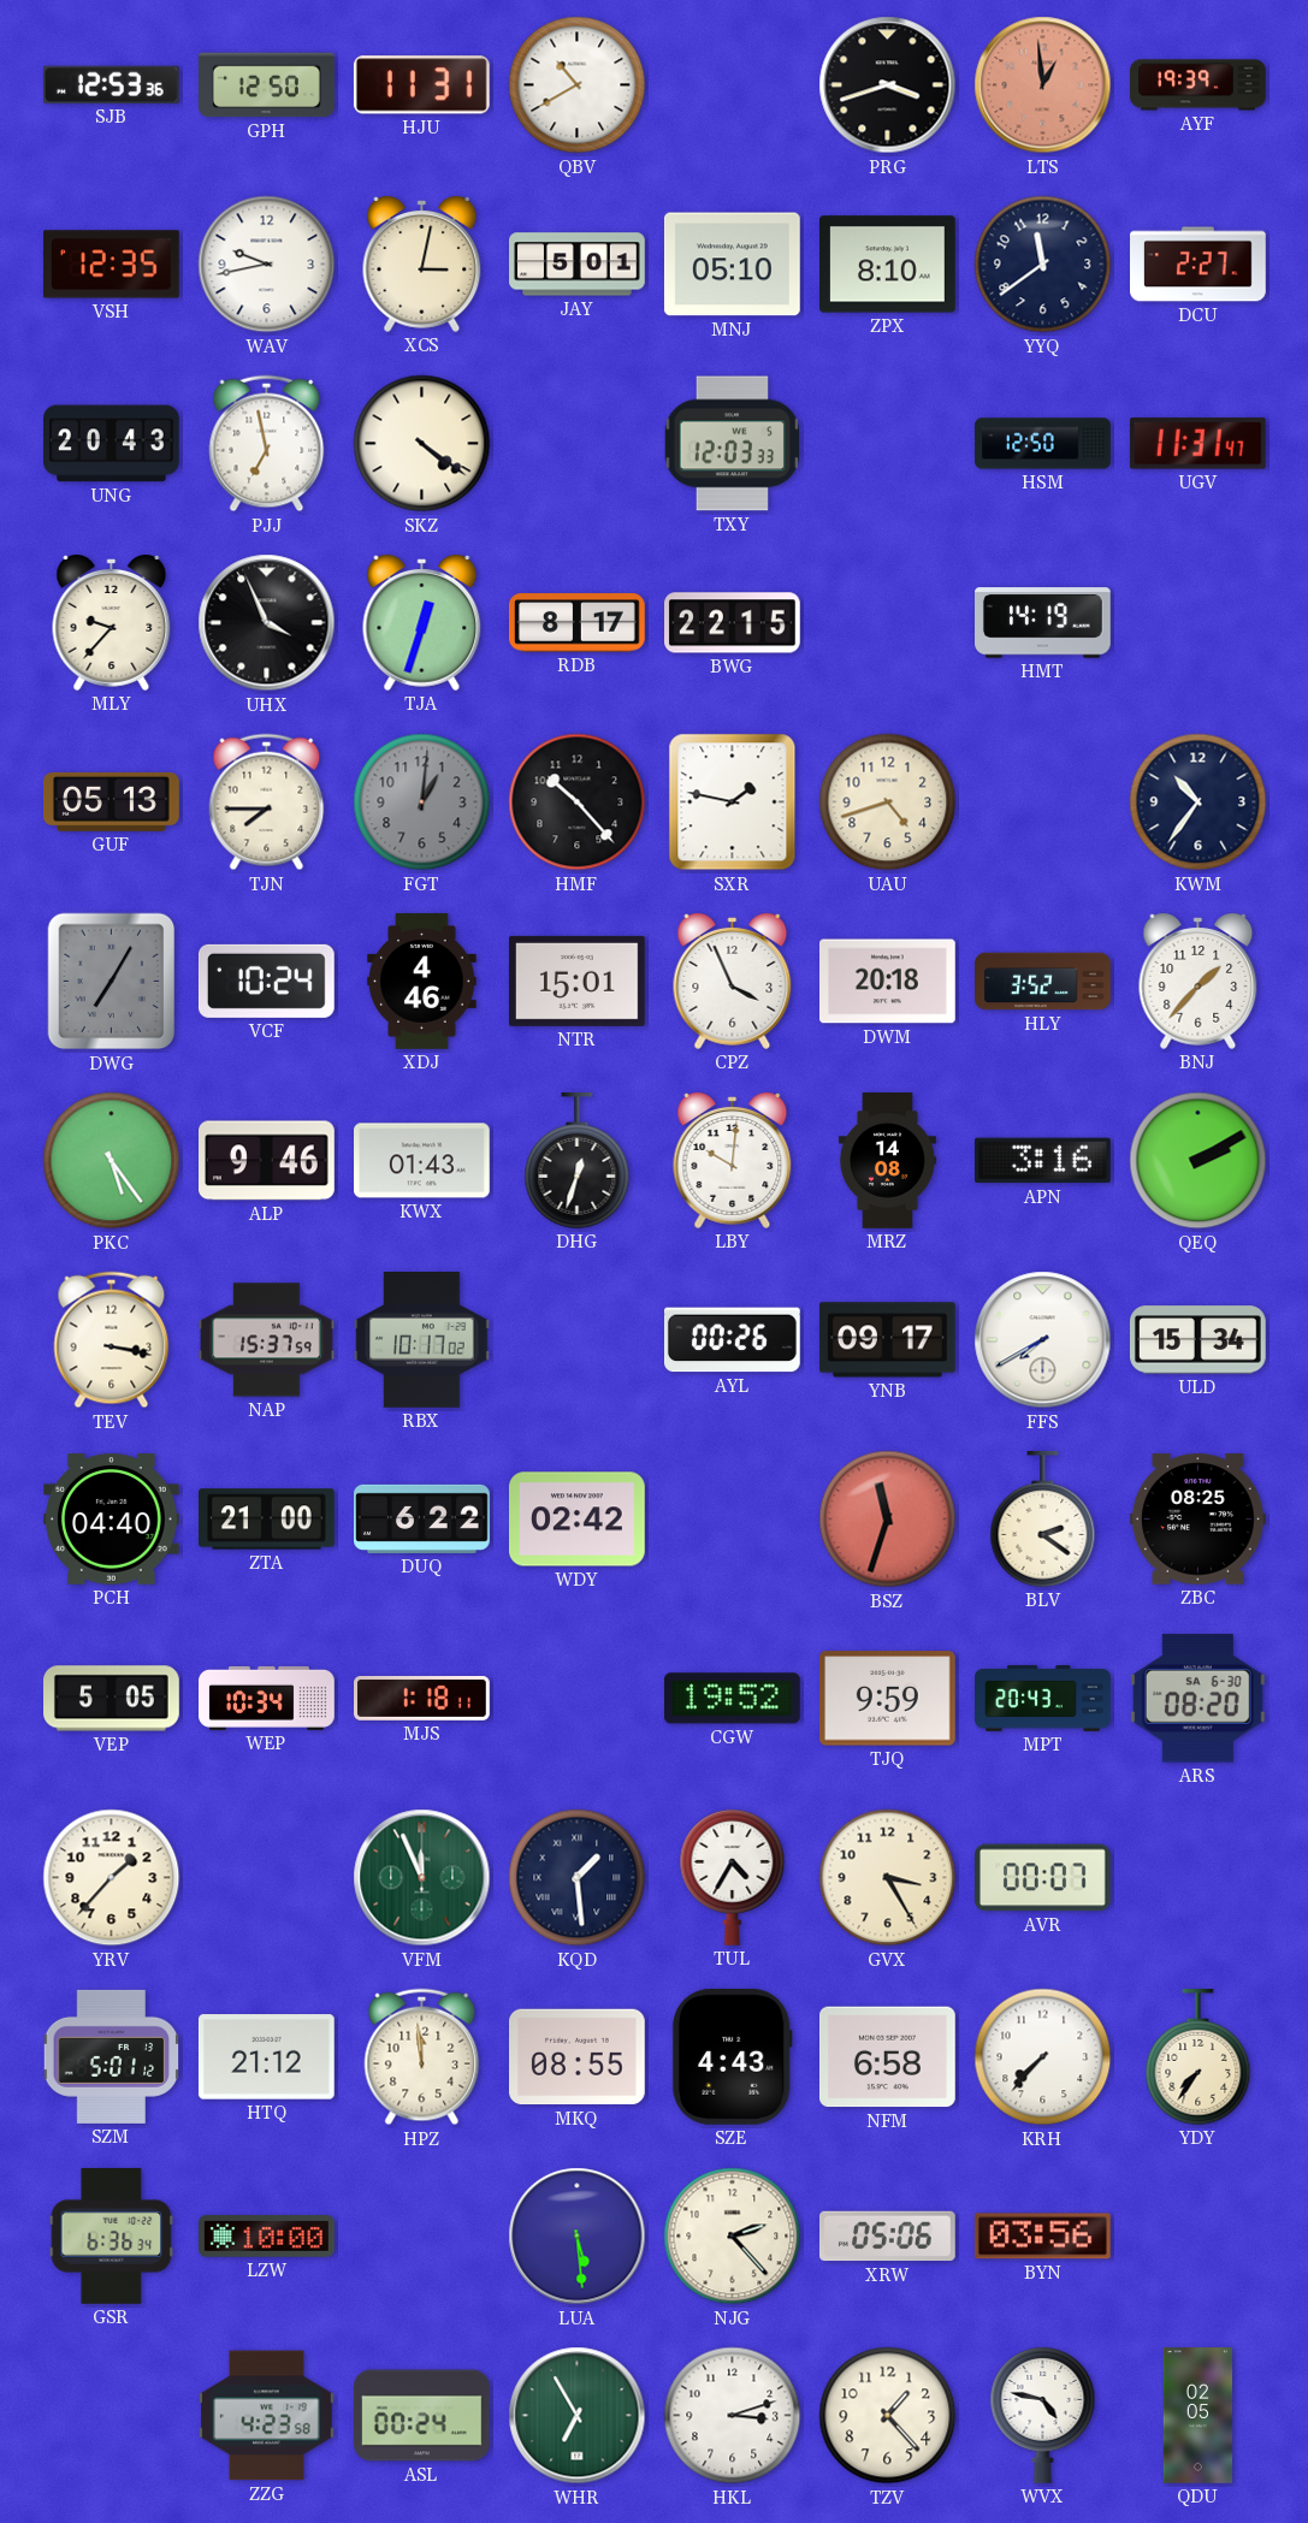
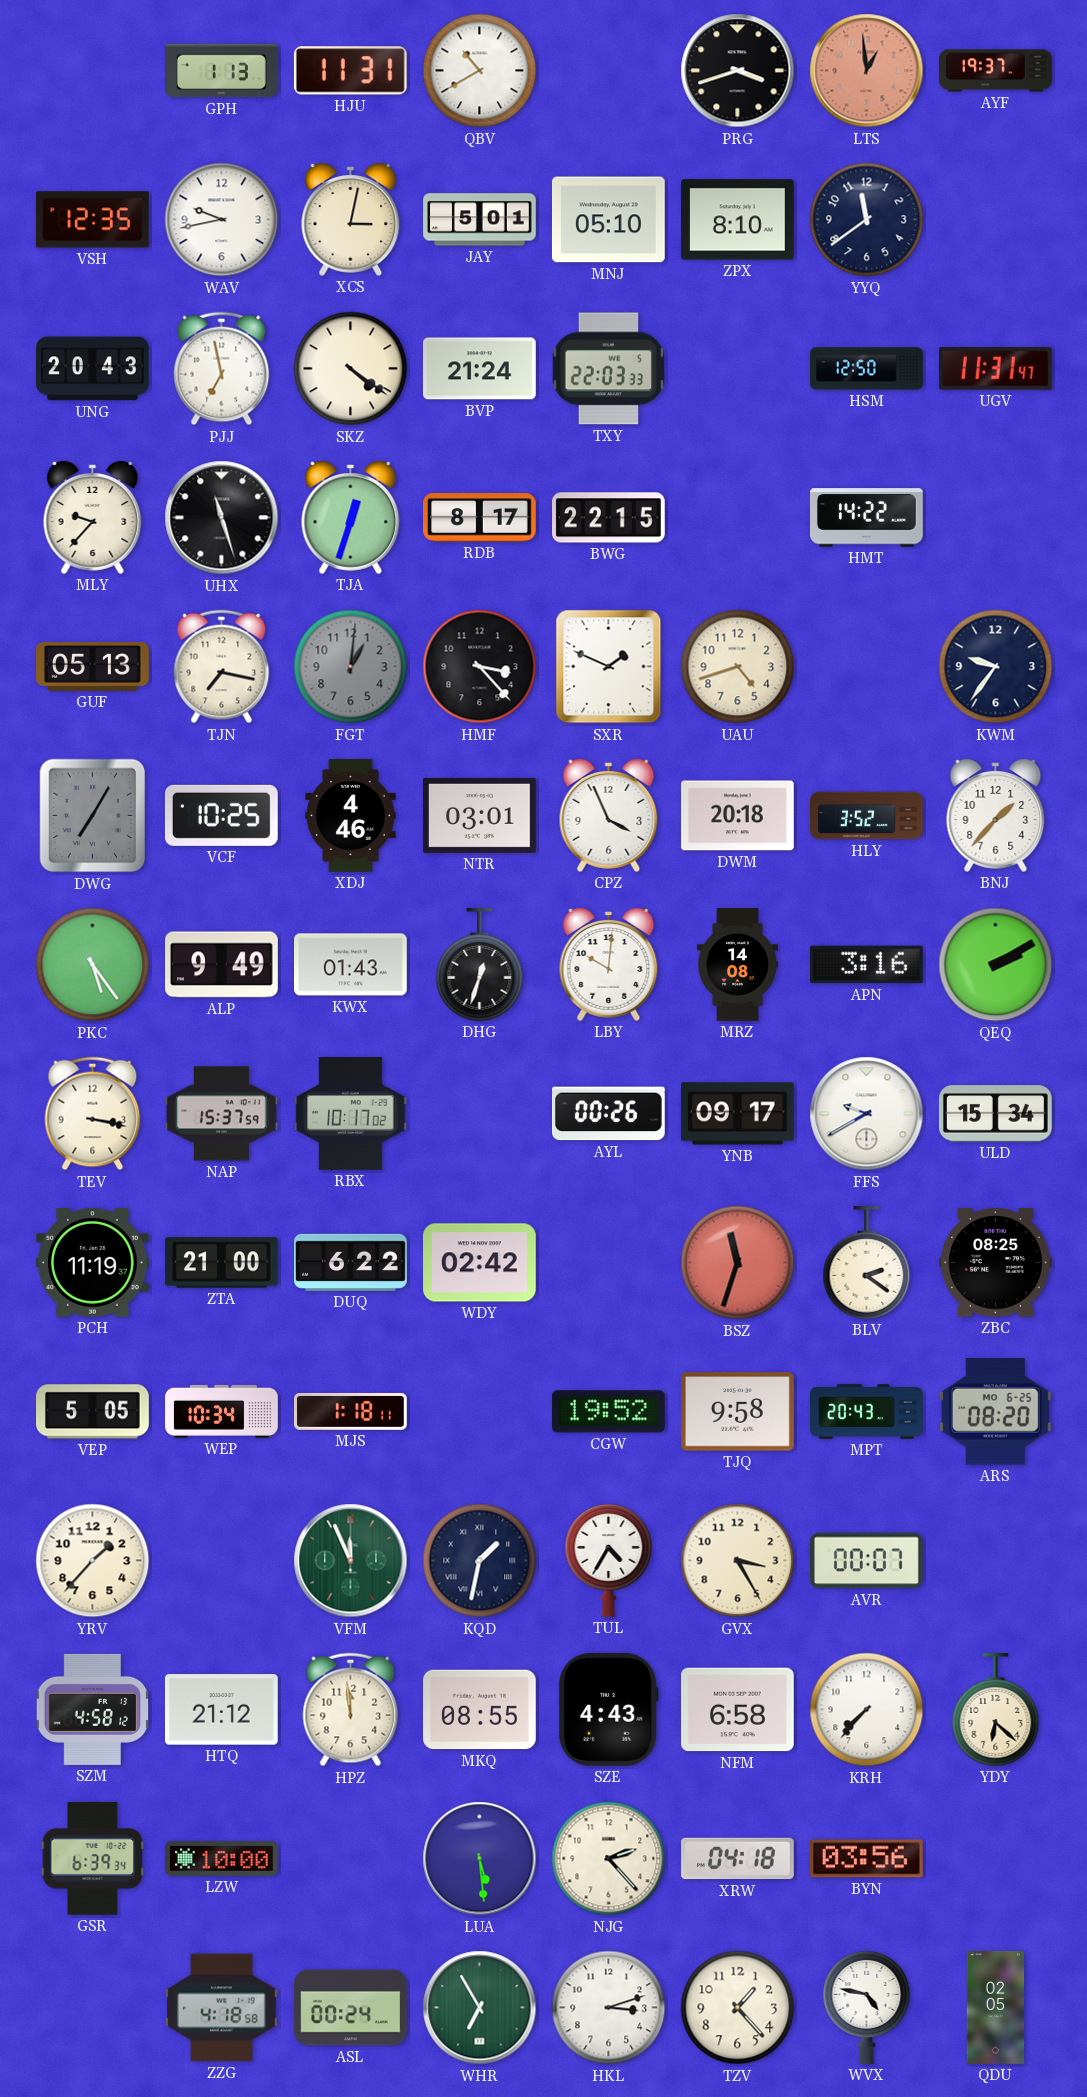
SJB: 12:53 -> none (111, 84)
GPH: 12:50 -> 1:13 (222, 71)
AYF: 19:39 -> 19:37 (996, 71)
DCU: 2:27 -> none (1198, 265)
BVP: none -> 21:24 (480, 369)
TXY: 12:03 -> 22:03 (609, 369)
UHX: 3:56 -> 11:27 (222, 518)
HMT: 14:19 -> 14:22 (867, 518)
TJN: 7:45 -> 7:17 (222, 667)
HMF: 10:23 -> 3:23 (480, 667)
SXR: 1:47 -> 1:49 (609, 667)
KWM: 10:36 -> 9:36 (996, 667)
VCF: 10:24 -> 10:25 (221, 815)
NTR: 15:01 -> 03:01 (480, 815)
ALP: 9:46 -> 9:49 (222, 965)
FFS: 7:40 -> 9:40 (867, 1114)
PCH: 04:40 -> 11:19 (93, 1263)
TJQ: 9:59 -> 9:58 (737, 1412)
ARS date: SA 6-30 -> MO 6-25 (995, 1412)
KQD: 1:29 -> 1:32 (480, 1561)
SZM: 5:01 -> 4:58 (93, 1709)
YDY: 7:36 -> 6:22 (996, 1710)
GSR: 6:36 -> 6:39 (93, 1858)
XRW: 05:06 -> 04:18 (738, 1859)
ZZG: 4:23 -> 4:18 (222, 2008)
